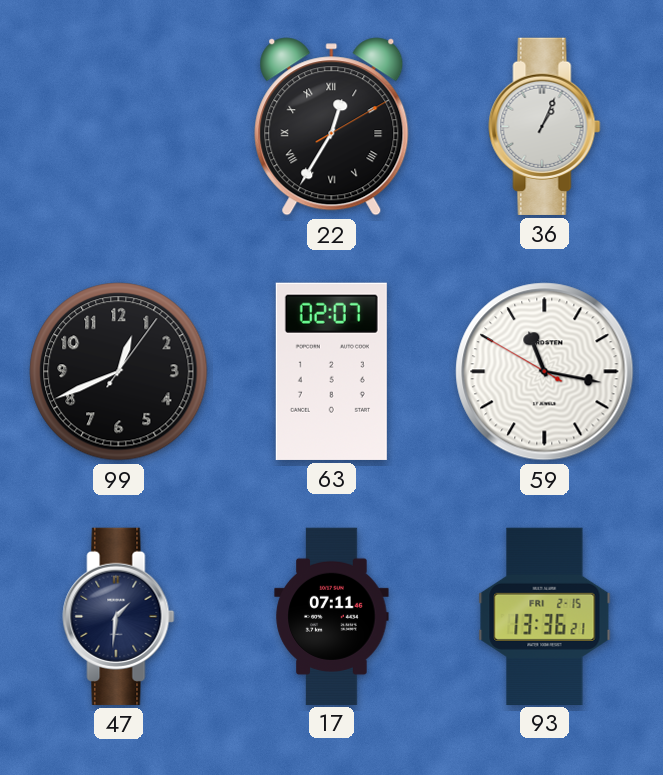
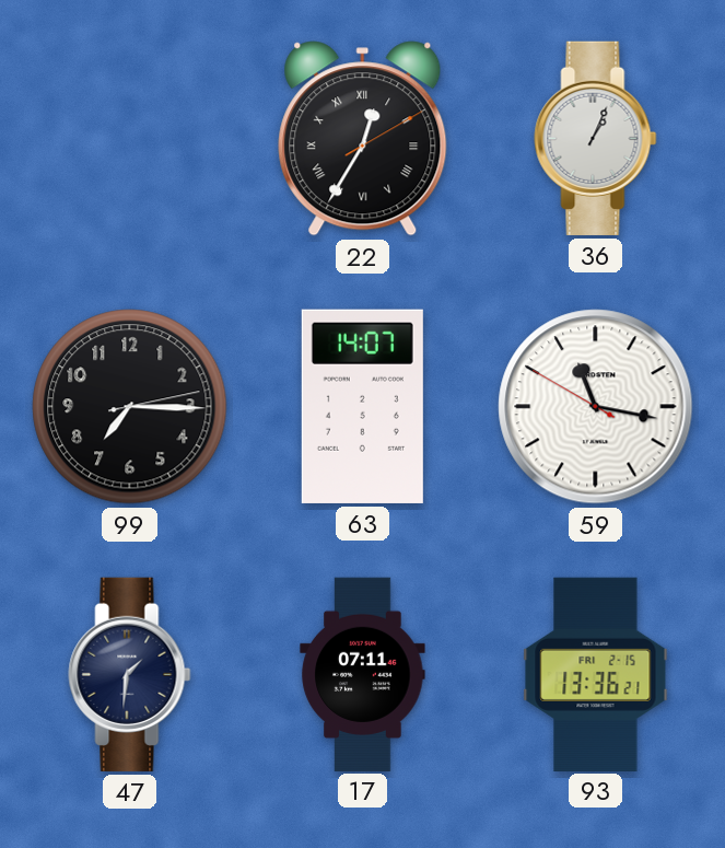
99: 12:41 -> 7:15 (130, 407)
63: 02:07 -> 14:07 (362, 406)
